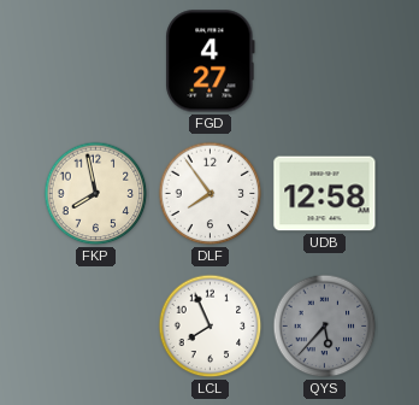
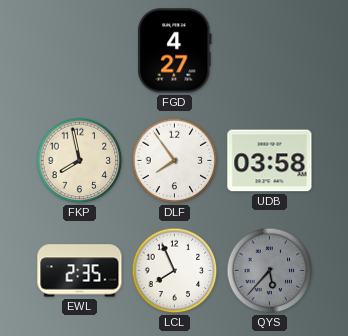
UDB: 12:58 -> 03:58 (270, 161)
EWL: none -> 2:35 (80, 271)
